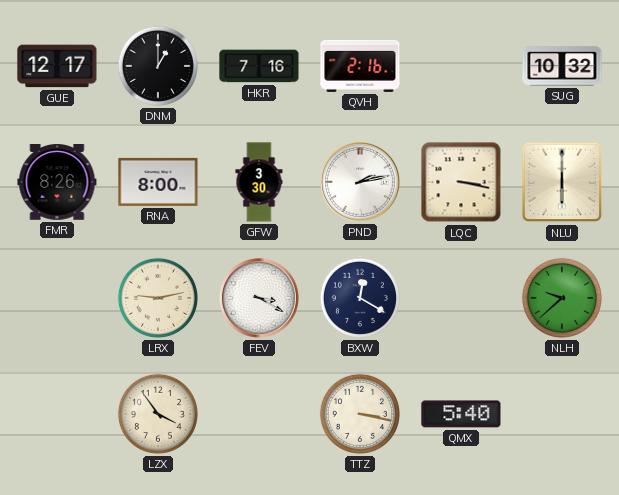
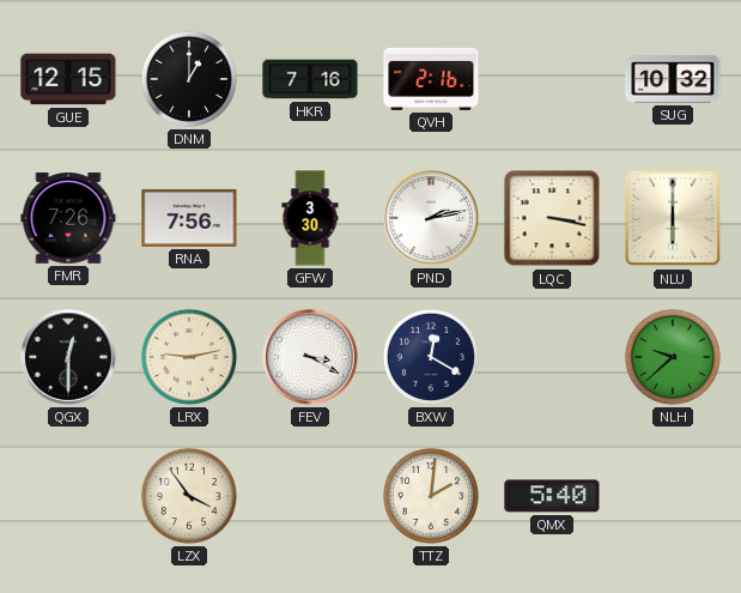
GUE: 12:17 -> 12:15 (68, 79)
FMR: 8:26 -> 7:26 (68, 219)
RNA: 8:00 -> 7:56 (189, 218)
QGX: none -> 12:30 (68, 357)
TTZ: 3:17 -> 2:01 (431, 496)
